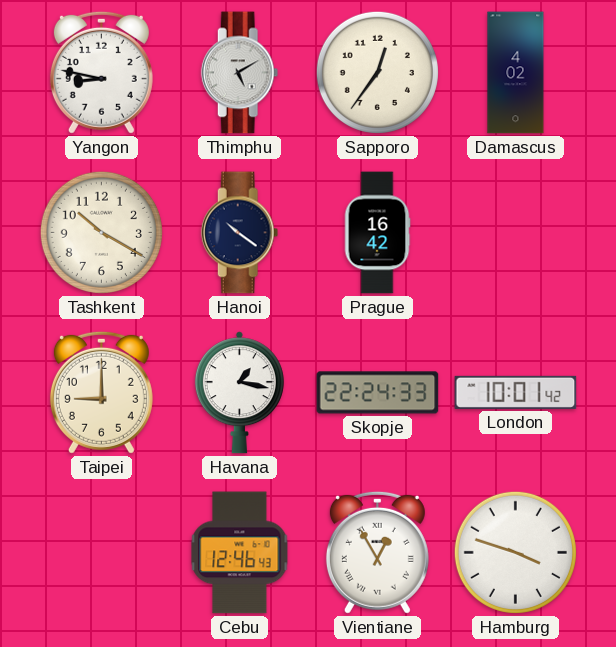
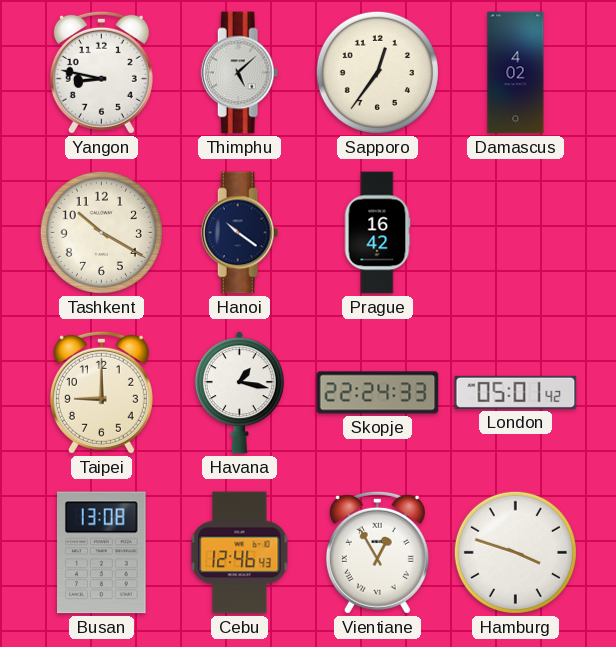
Thimphu: 5:10 -> 5:08 (240, 73)
London: 10:01 -> 05:01 (516, 392)
Busan: none -> 13:08 (102, 553)
